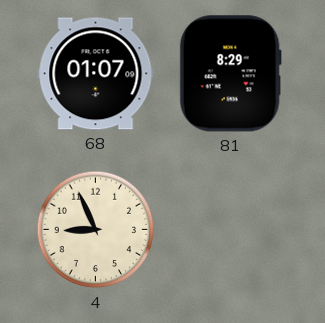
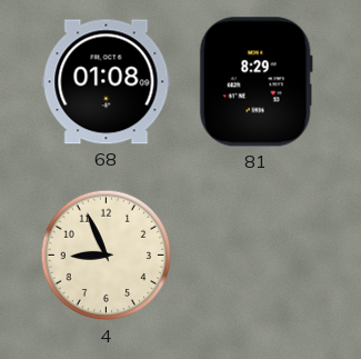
68: 01:07 -> 01:08 (107, 82)
